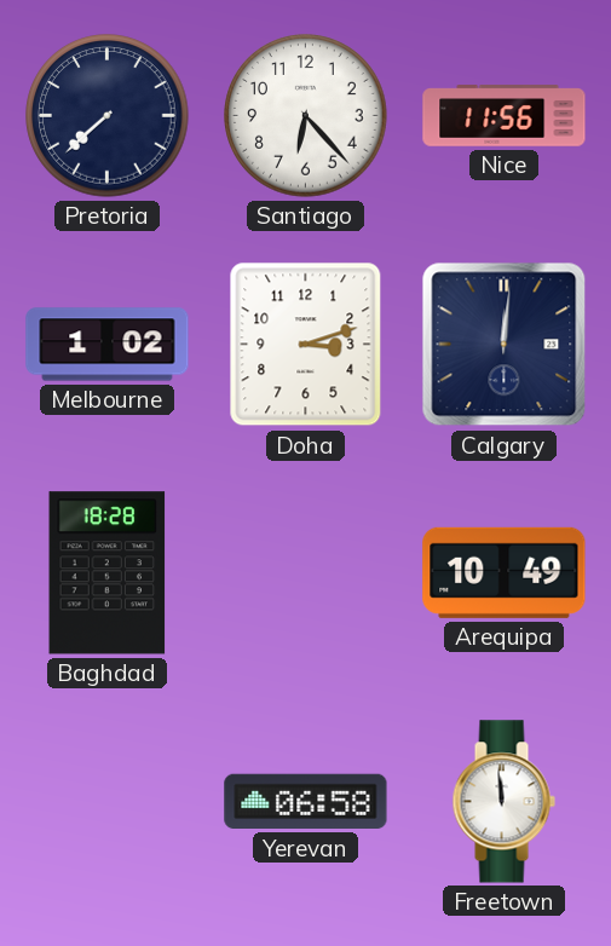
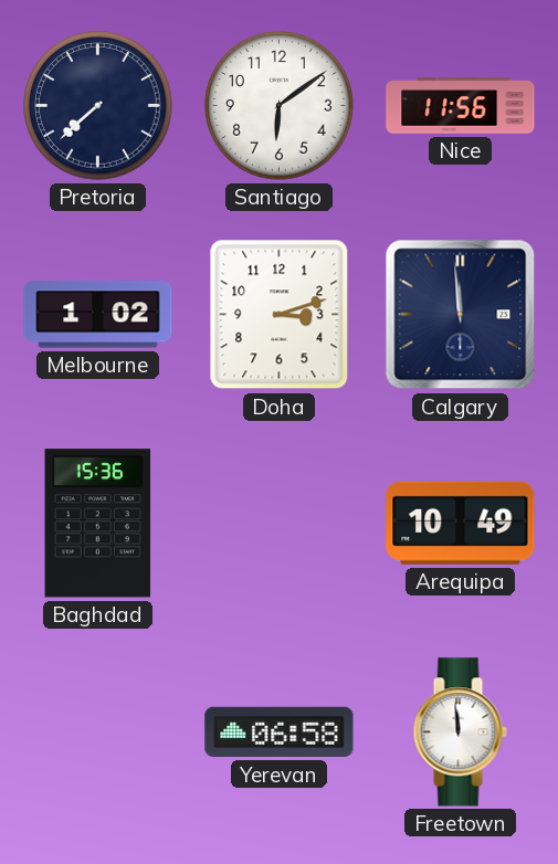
Santiago: 6:23 -> 6:09 (280, 106)
Calgary: 12:01 -> 11:59 (461, 315)
Baghdad: 18:28 -> 15:36 (98, 524)
